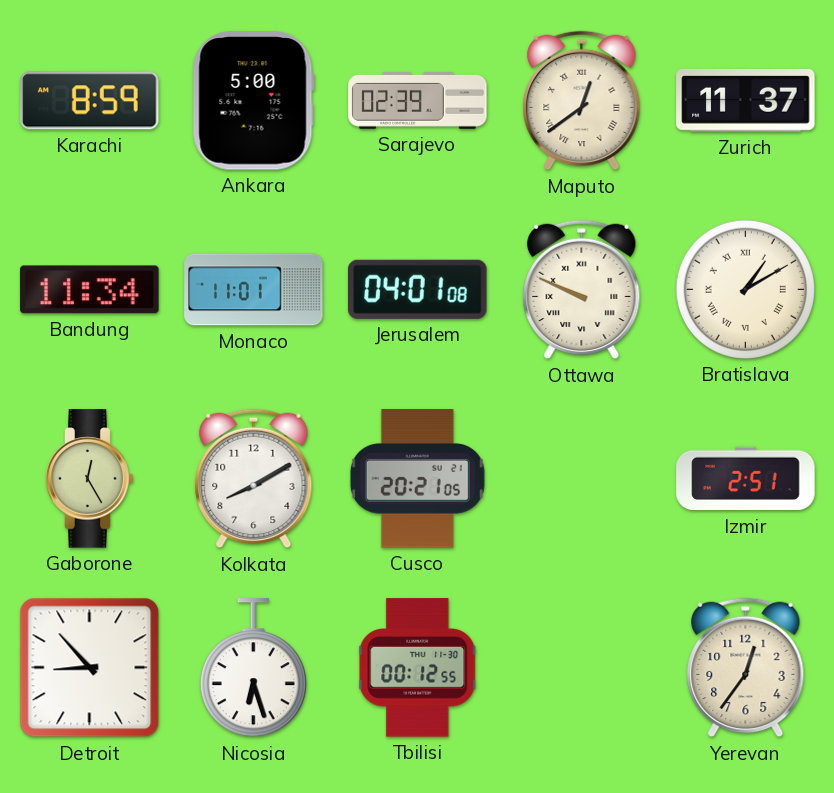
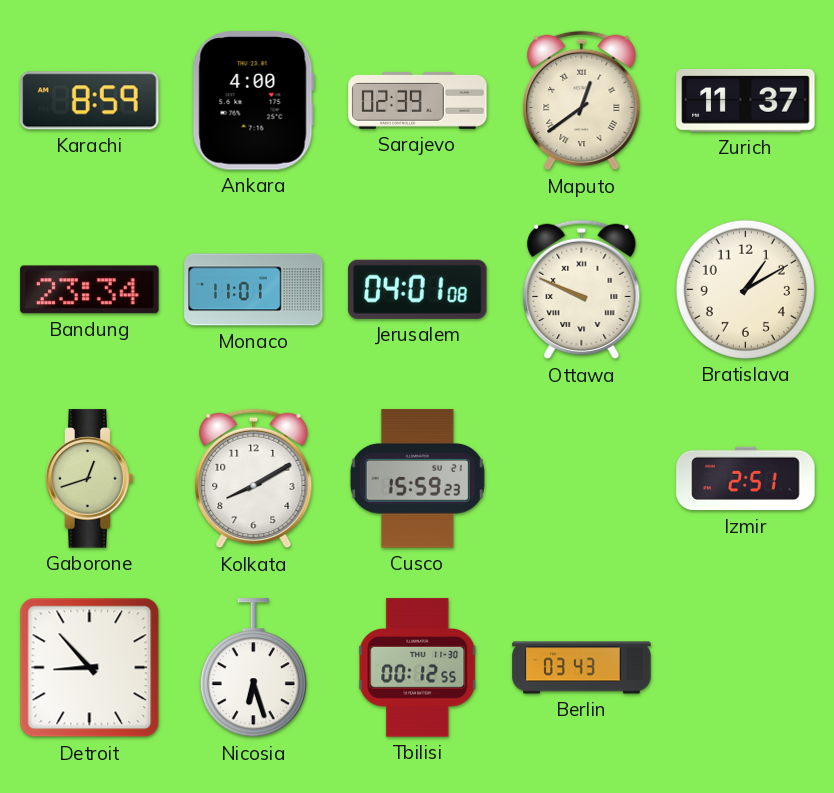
Ankara: 5:00 -> 4:00 (253, 101)
Bandung: 11:34 -> 23:34 (90, 290)
Bratislava numerals: Roman -> Arabic (745, 289)
Gaborone: 12:25 -> 12:42 (90, 479)
Cusco: 20:21 -> 15:59 (417, 479)
Berlin: none -> 03:43 (582, 668)
Yerevan: 12:36 -> none (746, 668)
